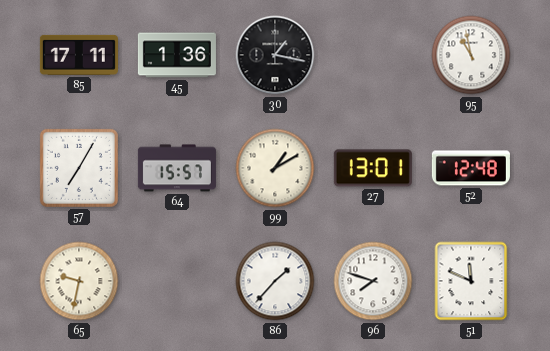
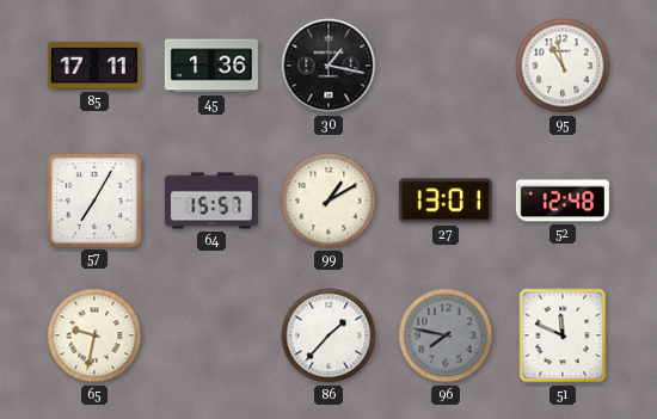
96: 7:48 -> 7:47 (446, 335)
96 dial: white -> grey (446, 335)
